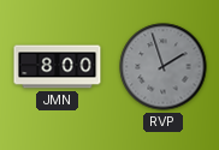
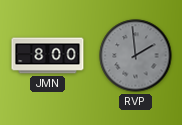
RVP: 1:57 -> 1:59 (136, 56)
